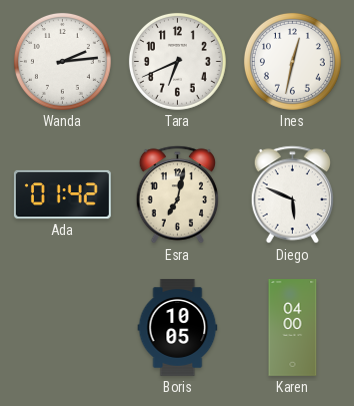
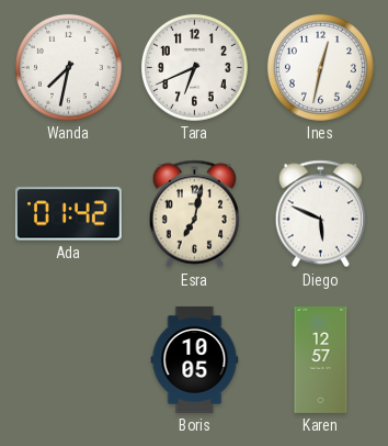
Wanda: 2:14 -> 7:32 (68, 67)
Karen: 04:00 -> 12:57 (321, 360)
